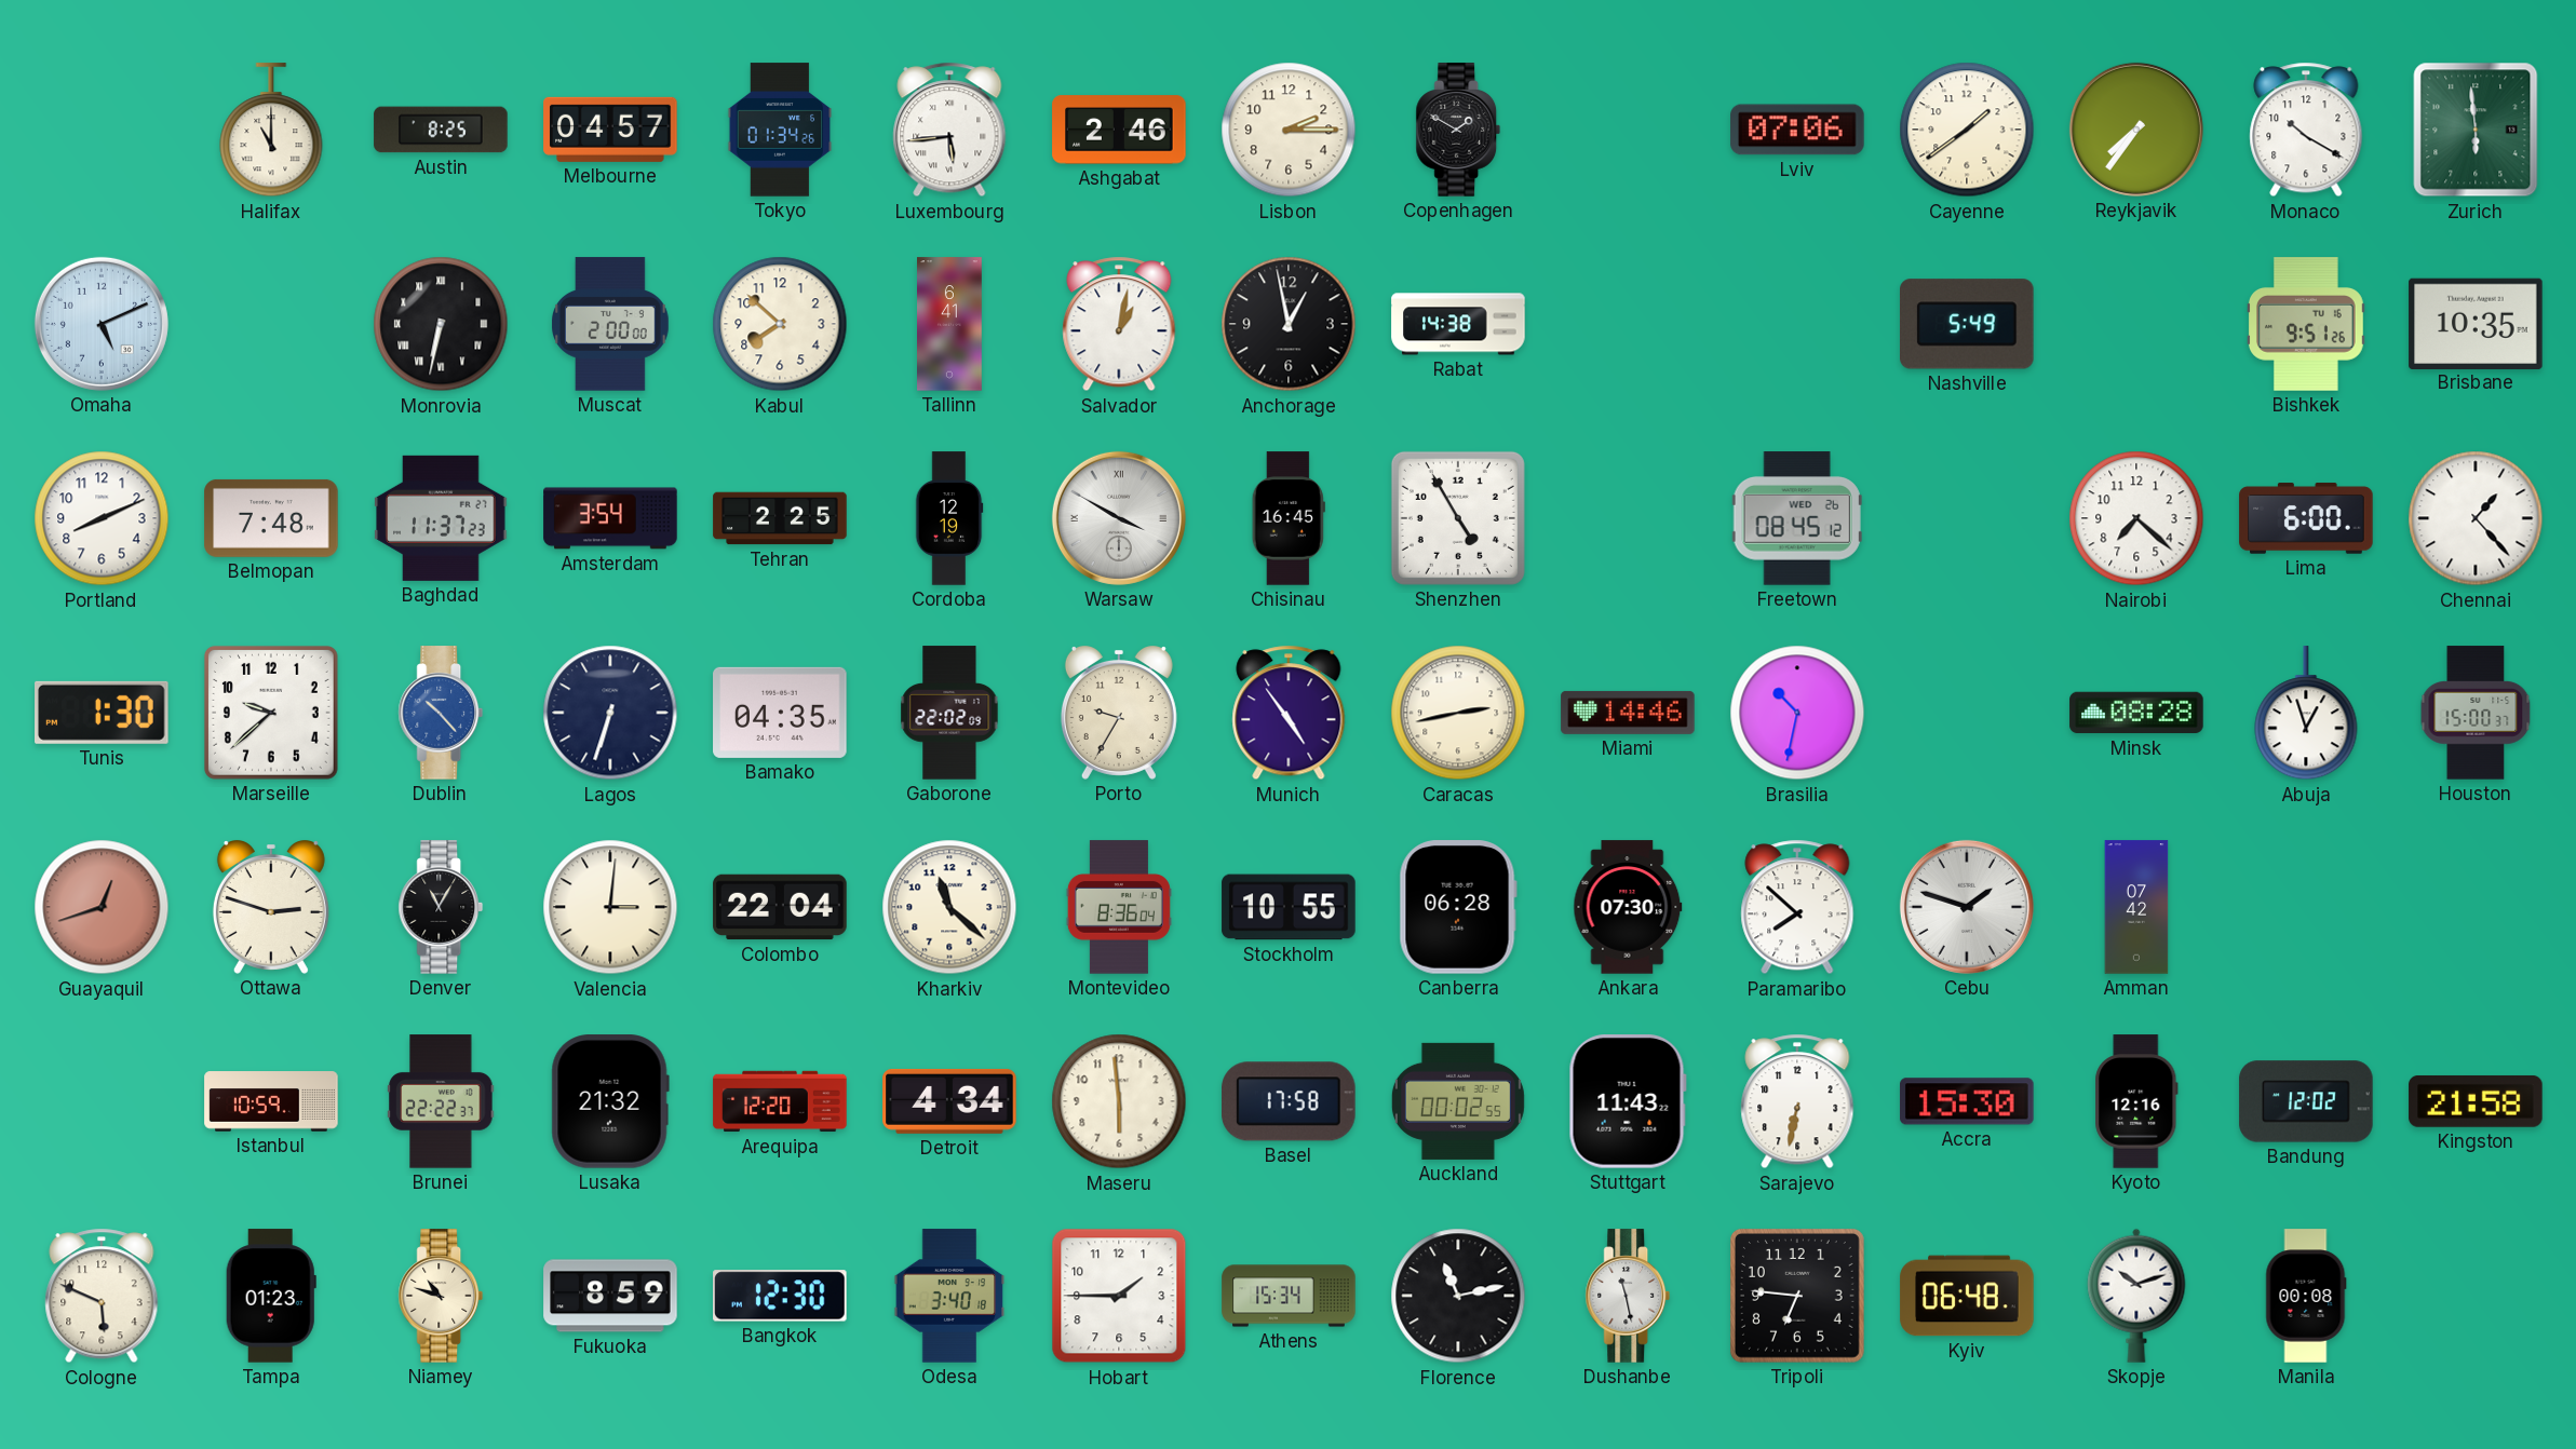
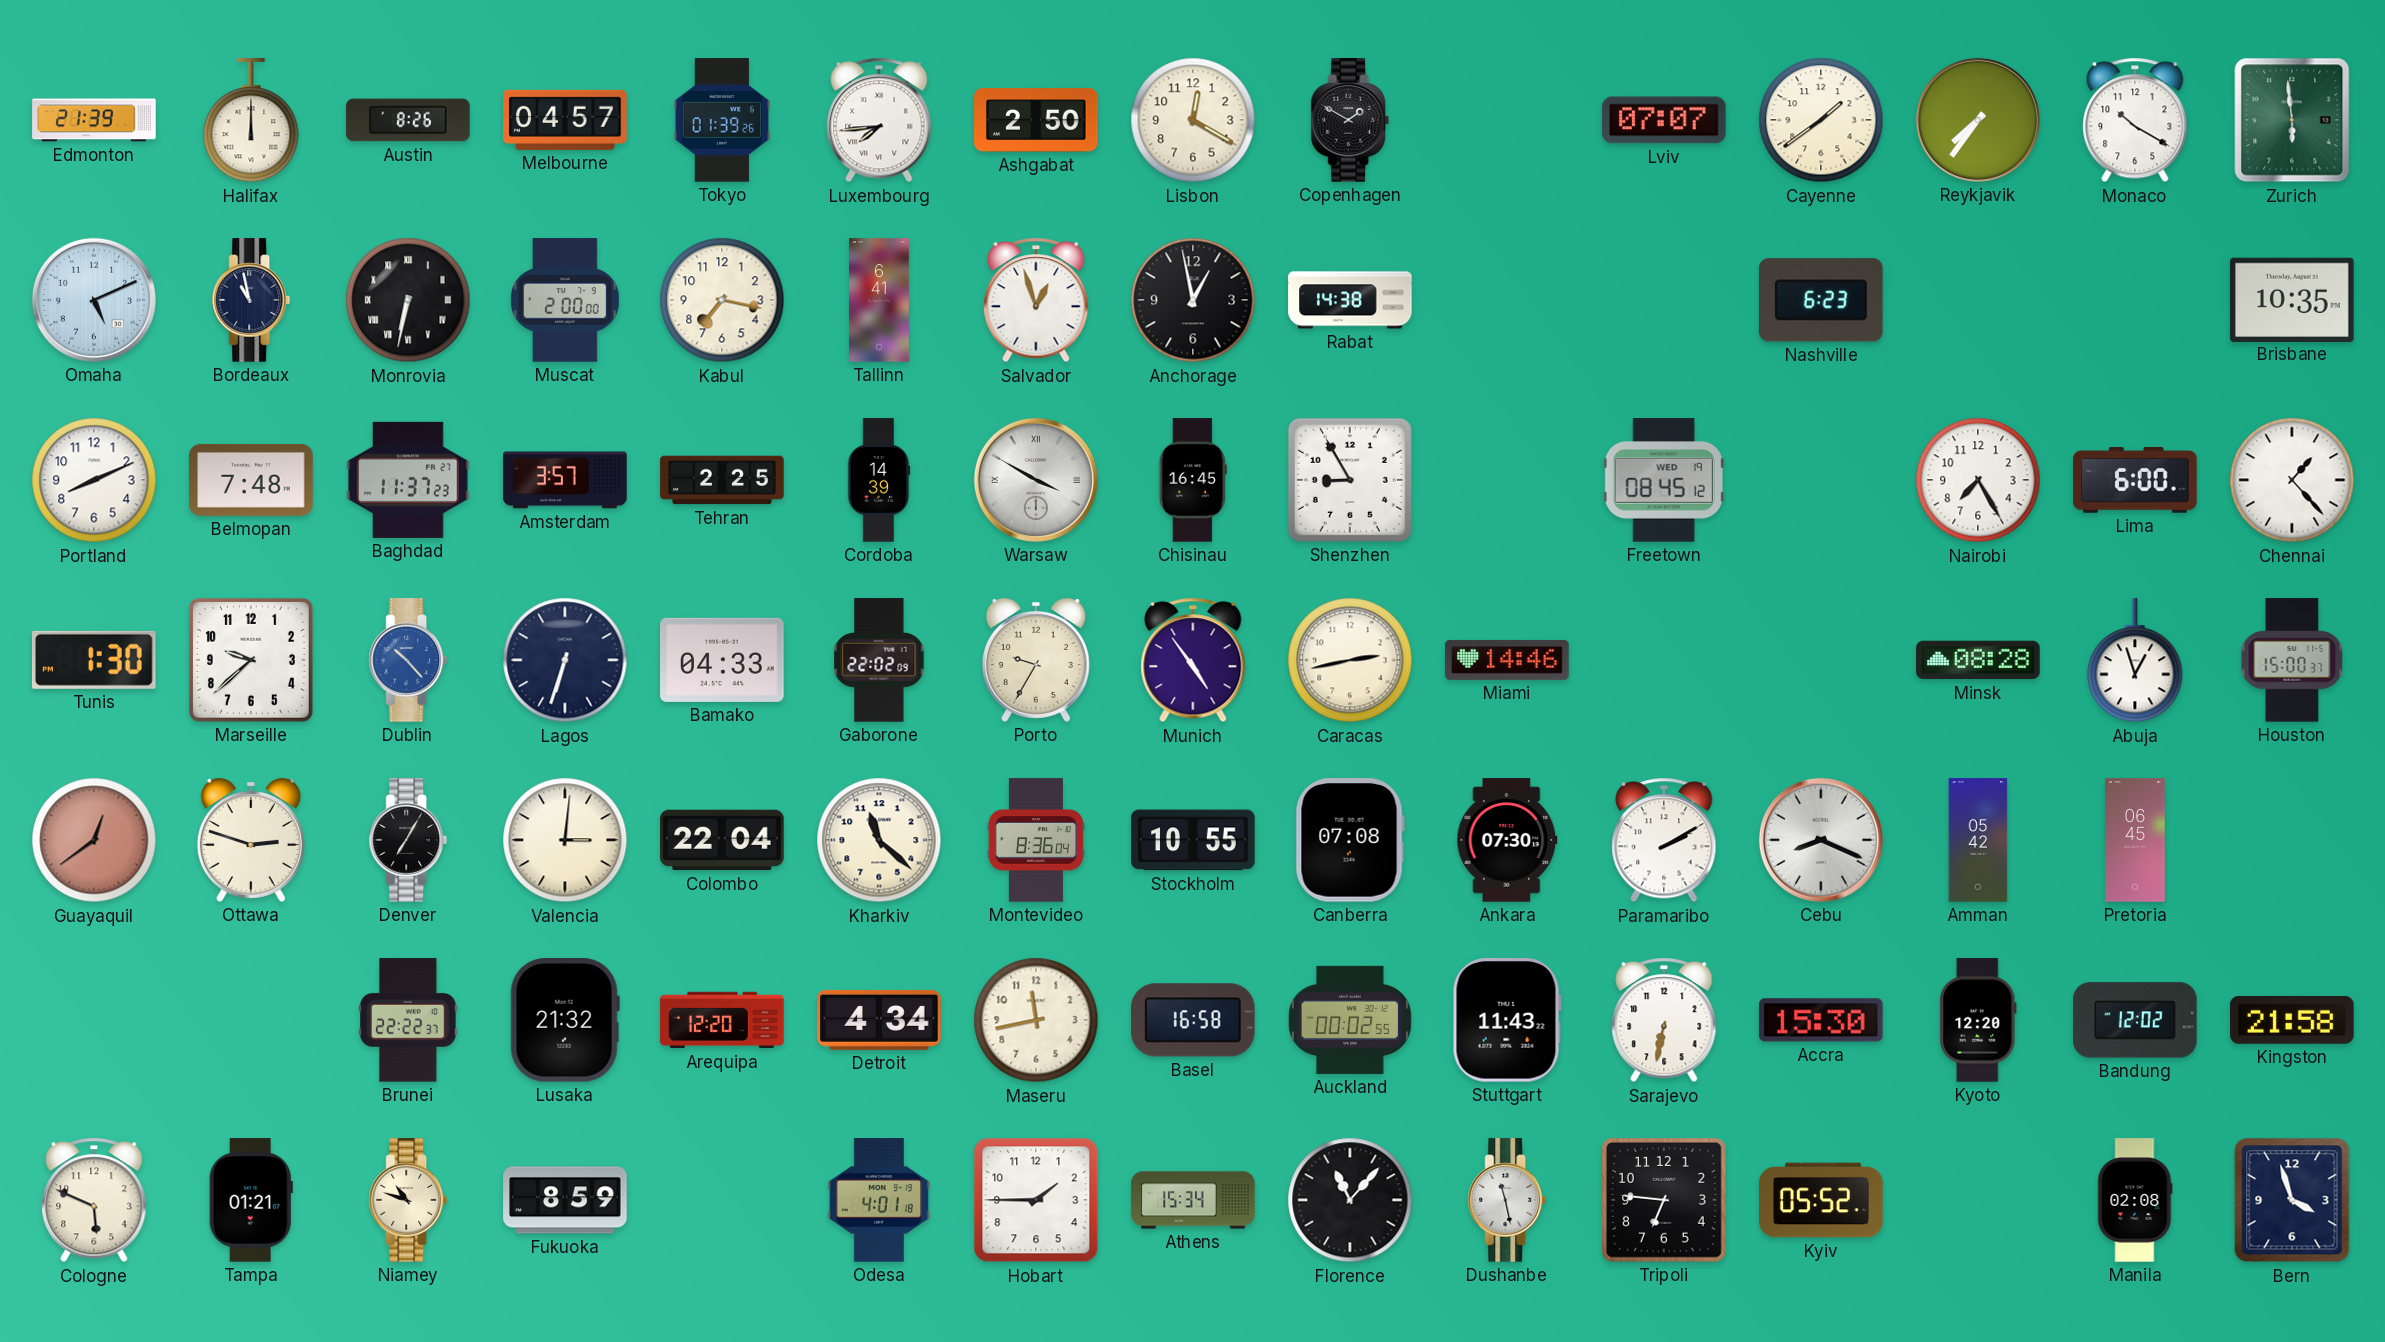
Edmonton: none -> 21:39 (94, 120)
Halifax: 11:00 -> 12:00 (251, 121)
Austin: 8:25 -> 8:26 (408, 120)
Tokyo: 01:34 -> 01:39 (722, 120)
Luxembourg: 5:44 -> 7:44 (879, 120)
Ashgabat: 2:46 -> 2:50 (1036, 120)
Lisbon: 2:15 -> 12:20 (1193, 120)
Lviv: 07:06 -> 07:07 (1664, 120)
Bordeaux: none -> 10:58 (251, 300)
Kabul: 7:52 -> 7:17 (722, 300)
Salvador: 1:02 -> 12:57 (1036, 300)
Nashville: 5:49 -> 6:23 (1822, 300)
Bishkek: 9:51 -> none (2306, 324)
Amsterdam: 3:54 -> 3:57 (565, 480)
Cordoba: 12:19 -> 14:39 (879, 480)
Shenzhen: 4:55 -> 8:55 (1350, 480)
Freetown date: WED 26 -> WED 19 (1664, 480)
Nairobi: 7:22 -> 7:25 (1978, 480)
Bamako: 04:35 -> 04:33 (722, 660)
Brasilia: 10:32 -> none (1797, 713)
Guayaquil: 12:42 -> 12:39 (94, 840)
Denver: 11:05 -> 7:05 (408, 840)
Canberra: 06:28 -> 07:08 (1350, 840)
Paramaribo: 7:52 -> 2:10 (1664, 840)
Cebu: 1:48 -> 8:19 (1821, 840)
Amman: 07:42 -> 05:42 (1978, 840)
Pretoria: none -> 06:45 (2135, 840)
Istanbul: 10:59 -> none (271, 1101)
Maseru: 5:59 -> 11:43 (1036, 1020)
Basel: 17:58 -> 16:58 (1193, 1020)
Kyoto: 12:16 -> 12:20 (1978, 1020)
Tampa: 01:23 -> 01:21 (251, 1200)
Bangkok: 12:30 -> none (780, 1296)
Odesa: 3:40 -> 4:01 (879, 1200)
Florence: 11:13 -> 11:07 (1350, 1200)
Kyiv: 06:48 -> 05:52 (1821, 1200)
Skopje: 10:12 -> none (2136, 1296)
Manila: 00:08 -> 02:08 (2135, 1200)
Bern: none -> 3:57 (2292, 1200)
